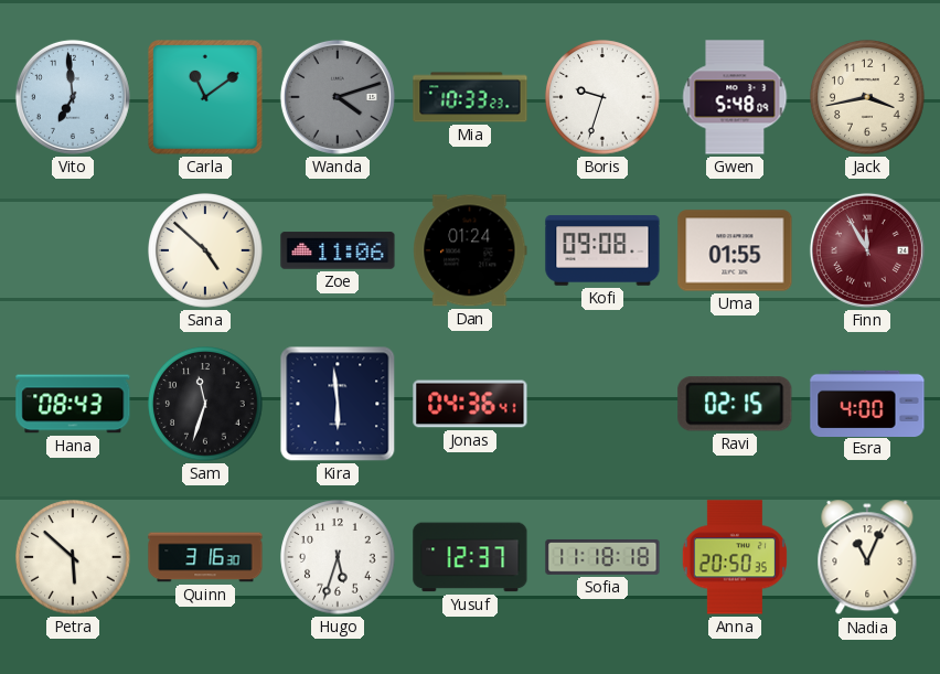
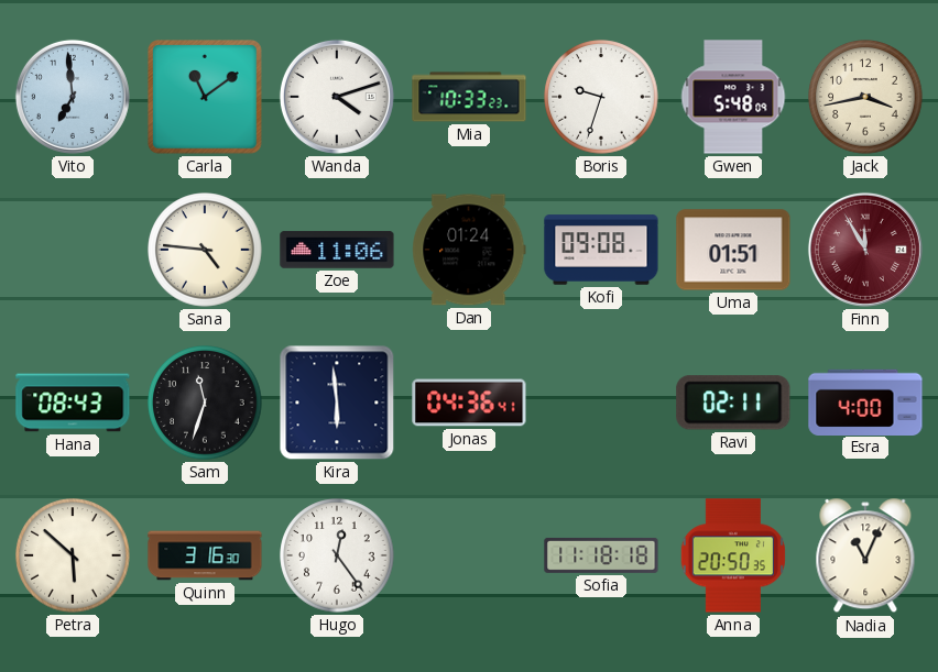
Wanda dial: grey -> white (337, 97)
Sana: 4:52 -> 4:46 (205, 250)
Uma: 01:55 -> 01:51 (733, 250)
Ravi: 02:15 -> 02:11 (733, 403)
Hugo: 5:33 -> 12:24 (337, 555)
Yusuf: 12:37 -> none (470, 557)
